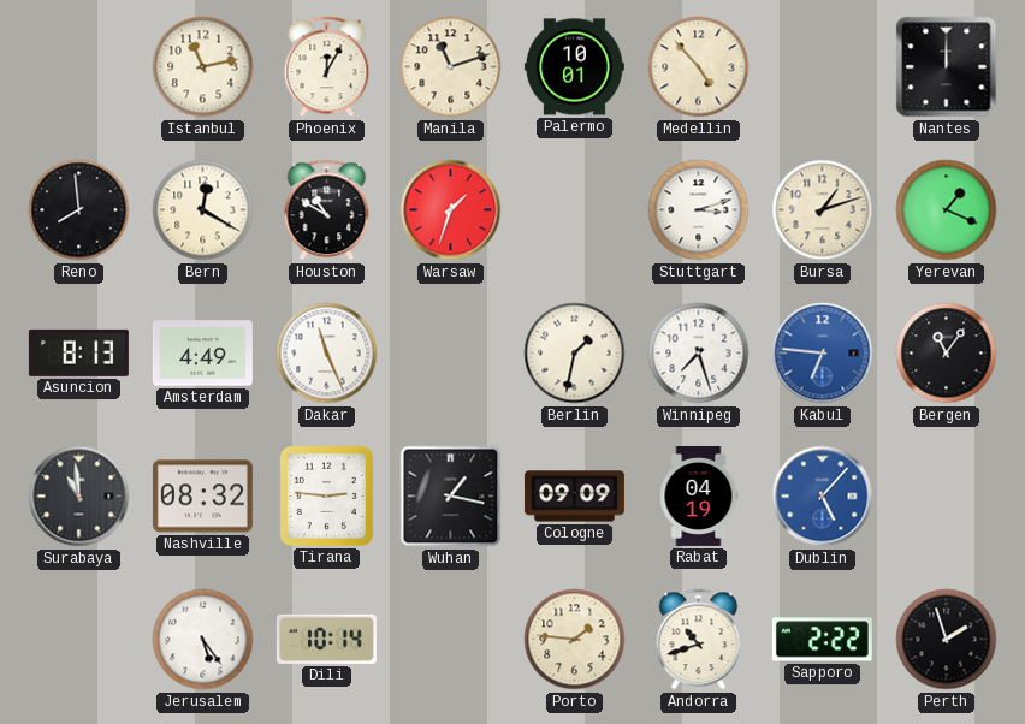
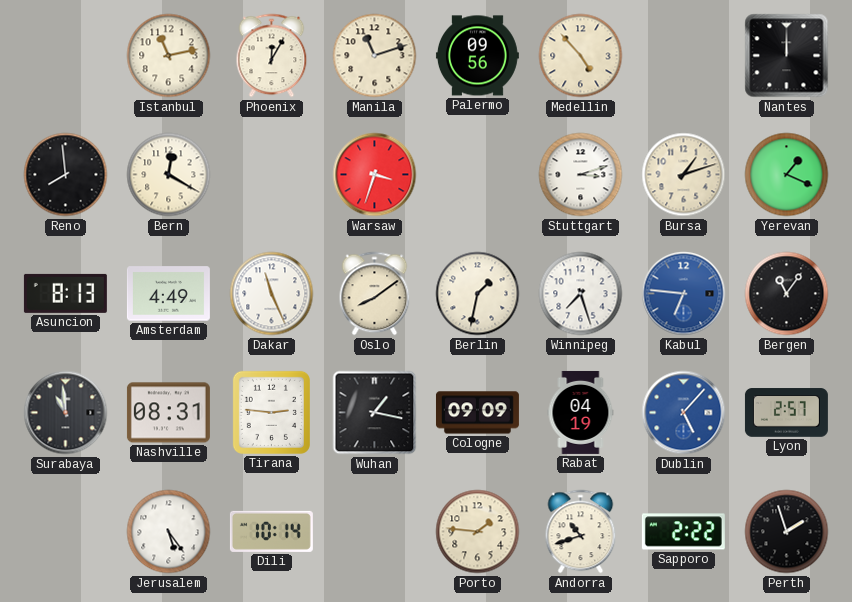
Palermo: 10:01 -> 09:56 (477, 56)
Houston: 10:50 -> none (327, 210)
Warsaw: 1:33 -> 3:33 (375, 175)
Oslo: none -> 8:09 (375, 294)
Nashville: 08:32 -> 08:31 (168, 413)
Lyon: none -> 2:57 (786, 413)
